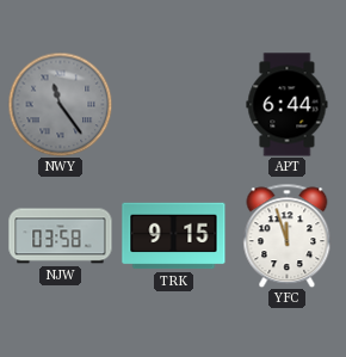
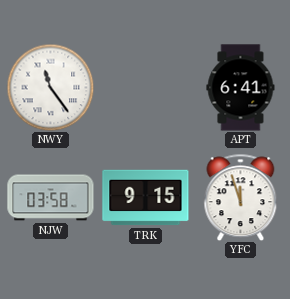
NWY dial: grey -> white (50, 87)
APT: 6:44 -> 6:41 (241, 88)
